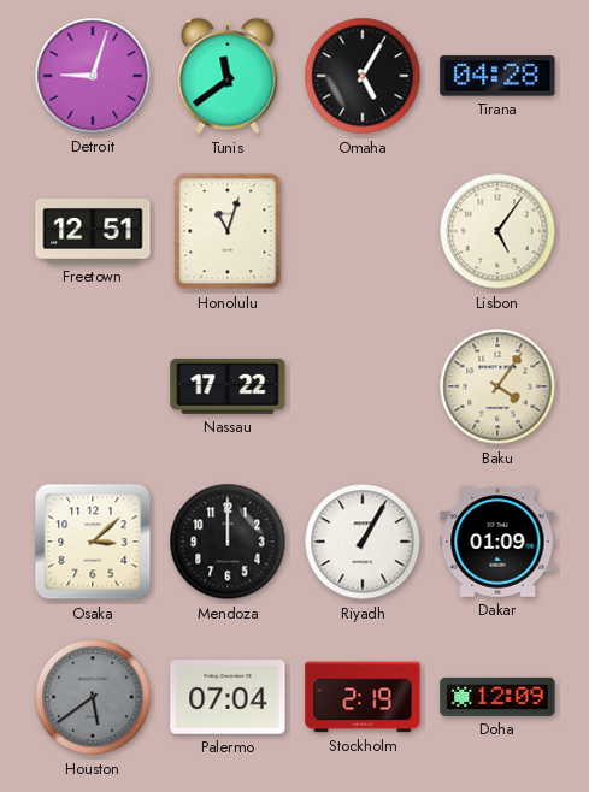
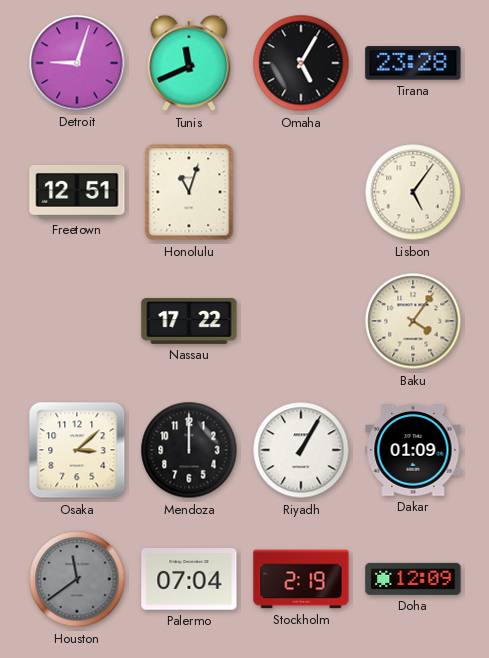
Tunis: 11:39 -> 11:41 (189, 63)
Tirana: 04:28 -> 23:28 (413, 63)
Houston: 5:39 -> 11:39 (77, 579)
